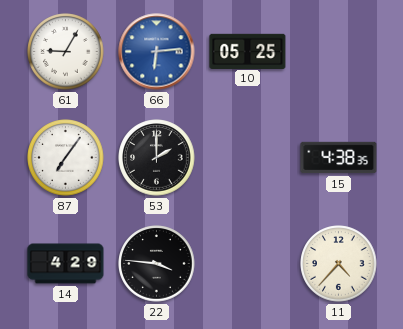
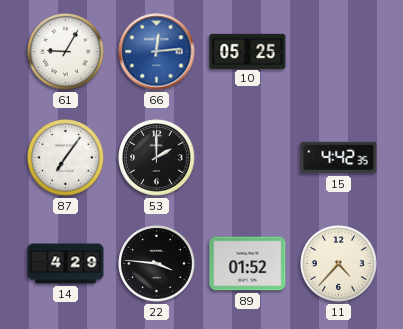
66: 6:14 -> 12:14 (157, 52)
15: 4:38 -> 4:42 (339, 158)
89: none -> 01:52 (248, 264)
